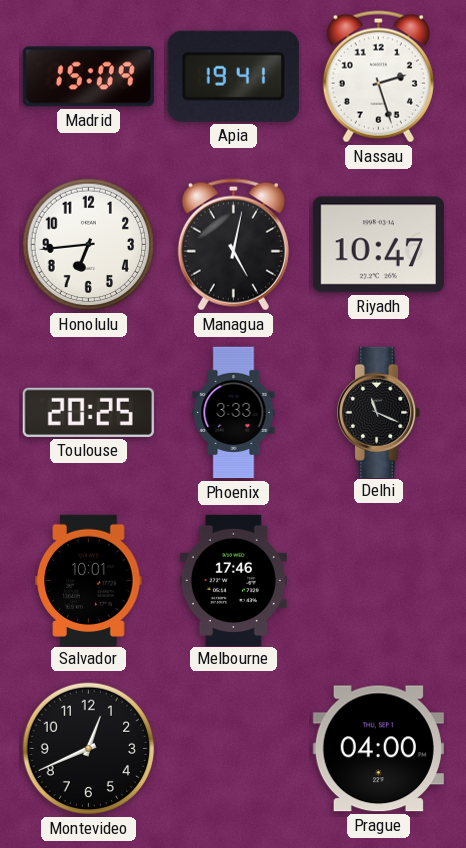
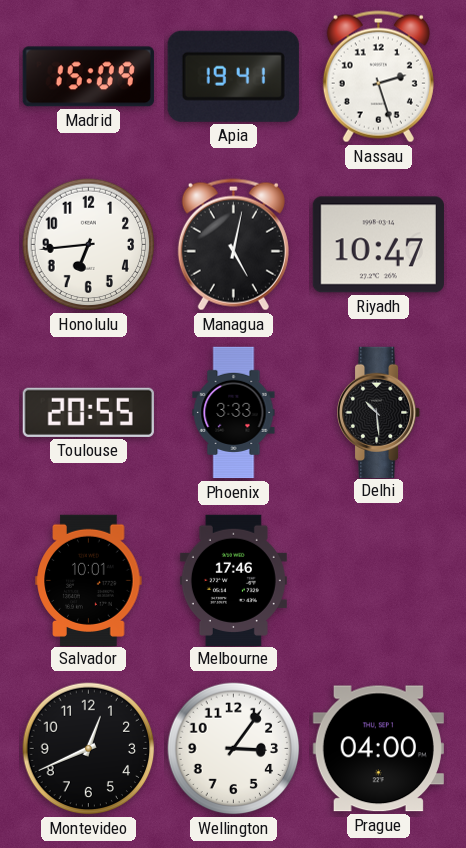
Toulouse: 20:25 -> 20:55 (88, 412)
Delhi: 11:19 -> 10:29 (380, 412)
Wellington: none -> 3:06 (234, 749)
